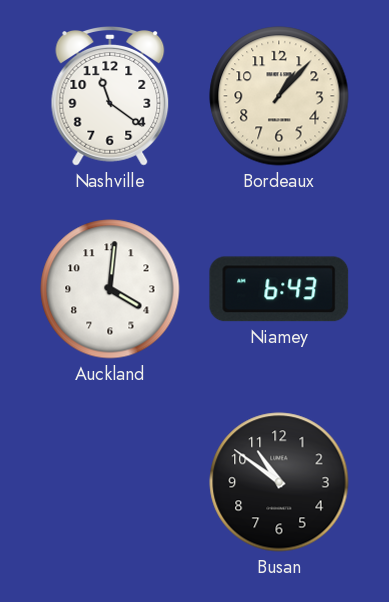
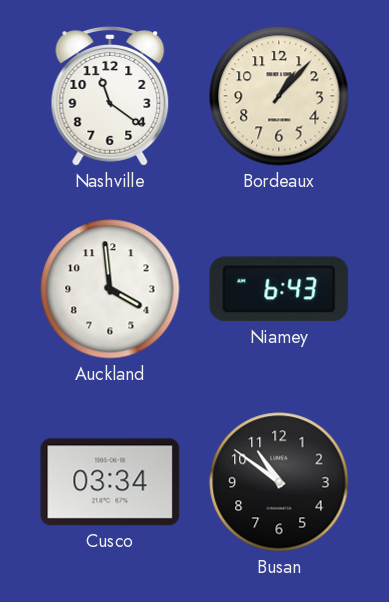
Auckland: 4:01 -> 3:59 (110, 289)
Cusco: none -> 03:34 (110, 482)
